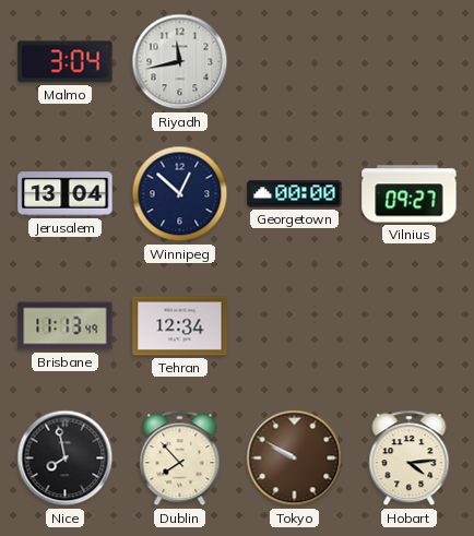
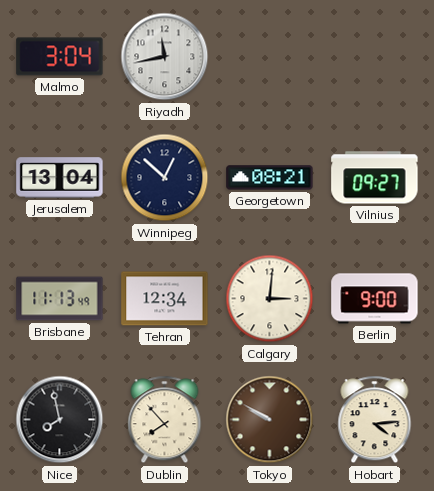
Georgetown: 00:00 -> 08:21 (270, 178)
Calgary: none -> 3:01 (270, 299)
Berlin: none -> 9:00 (375, 299)
